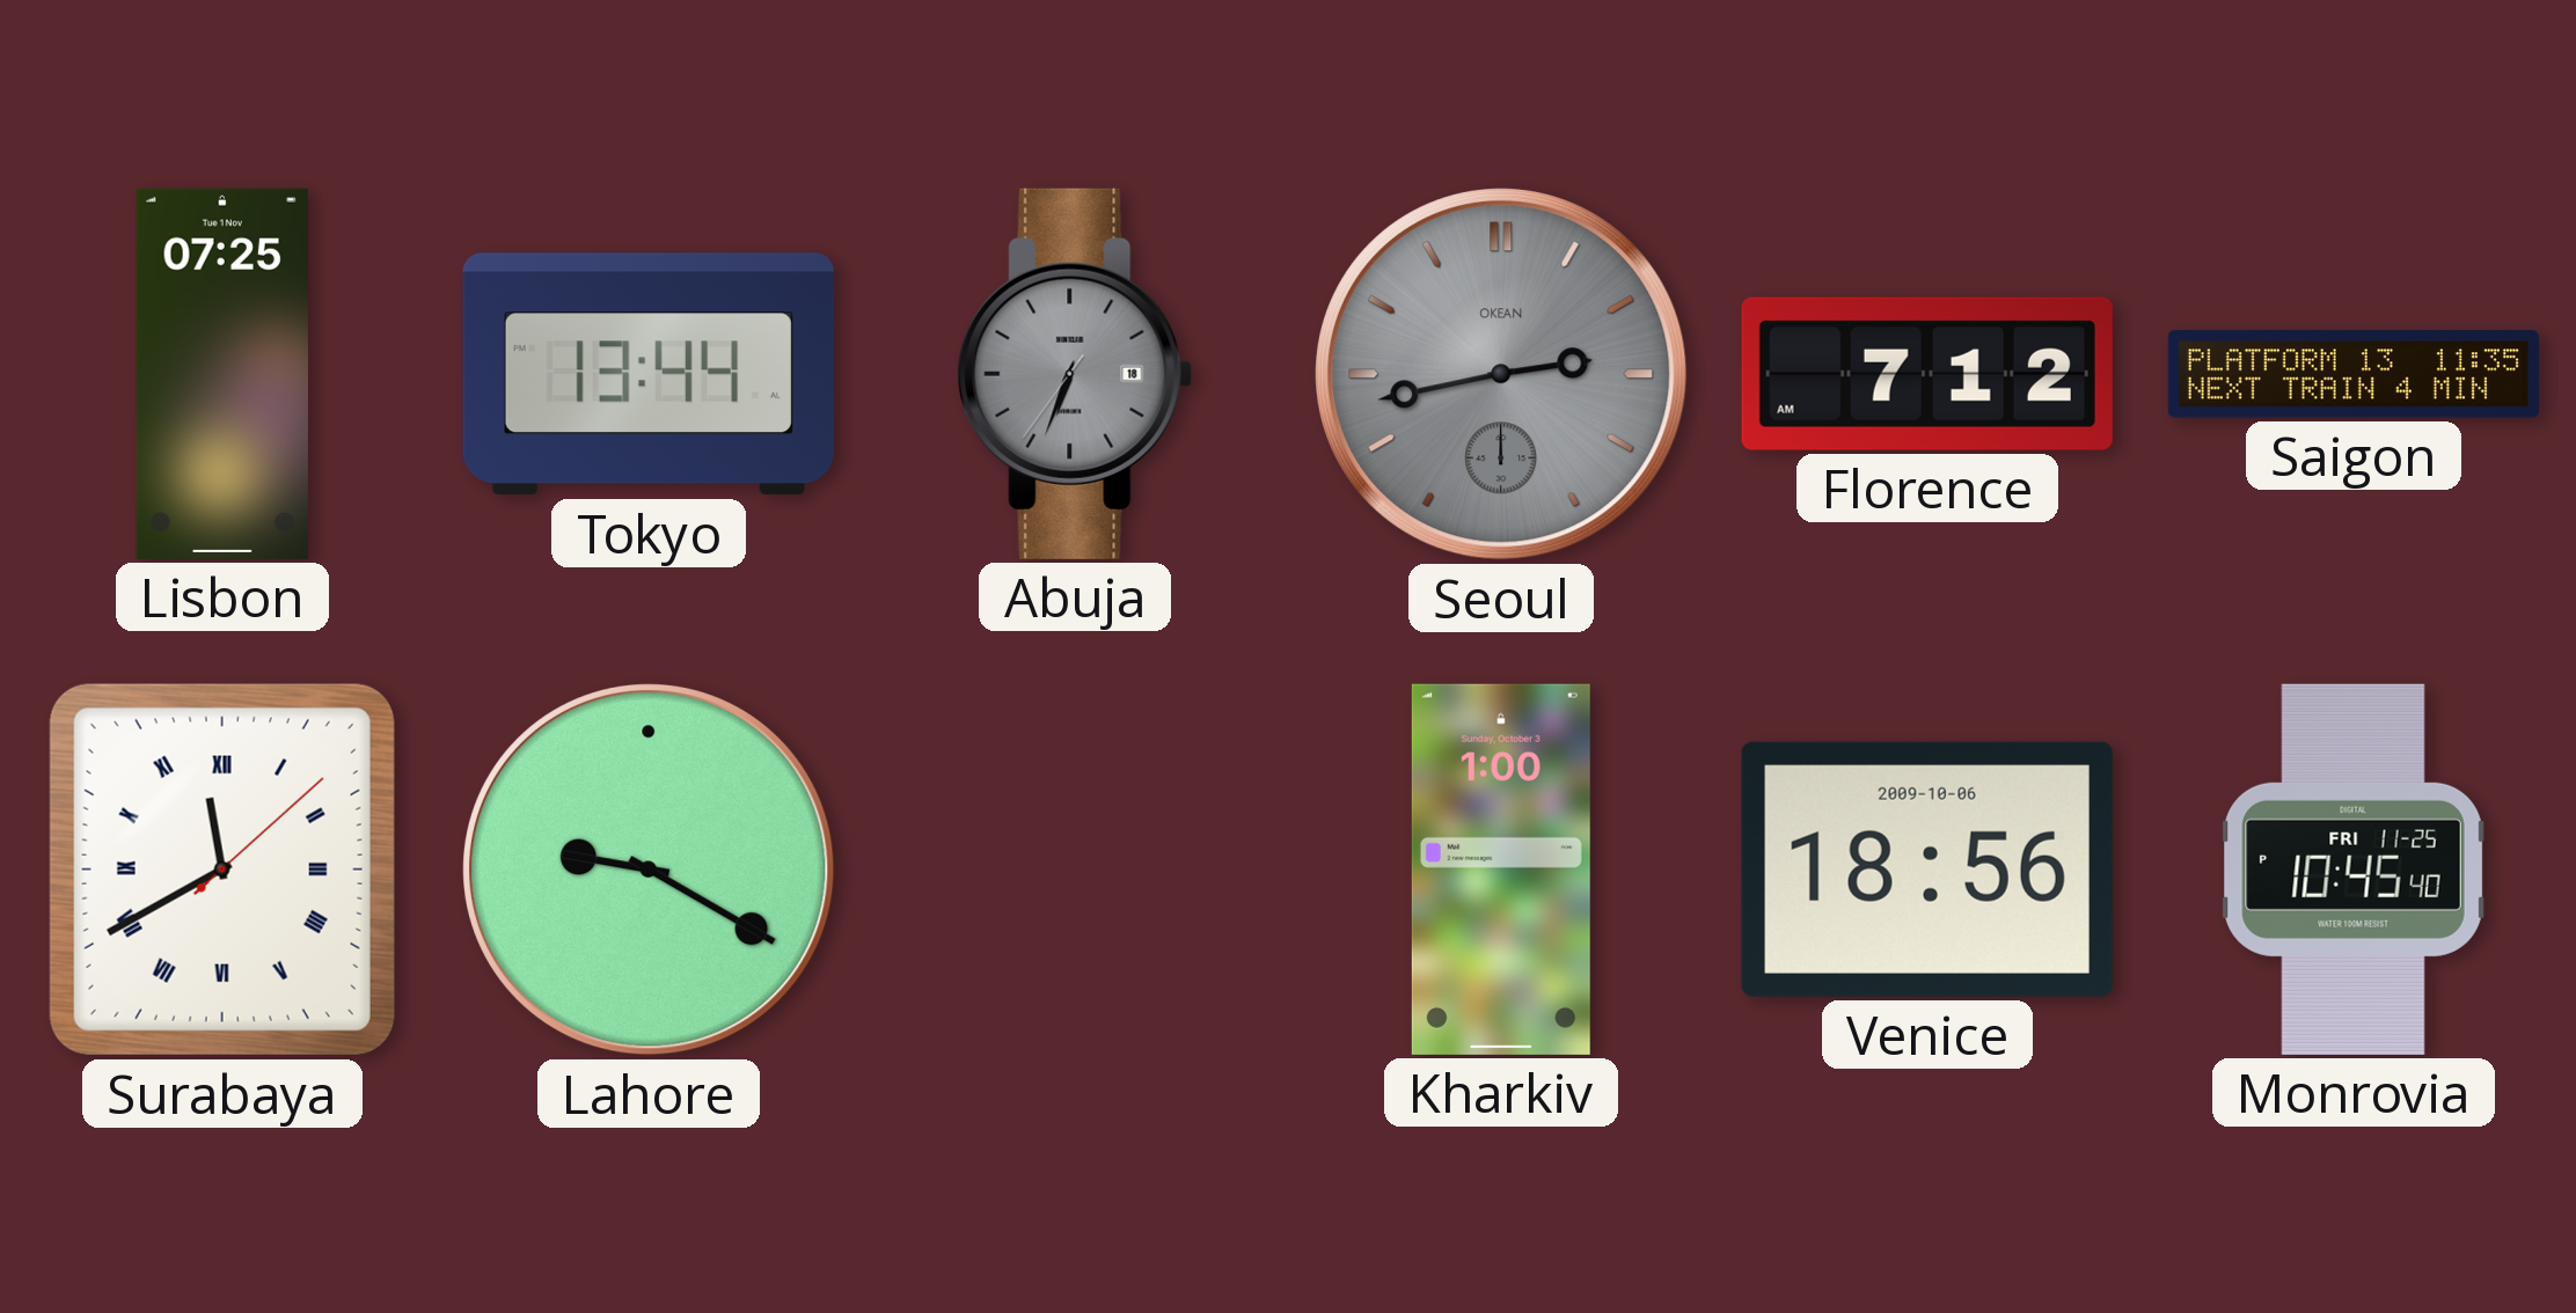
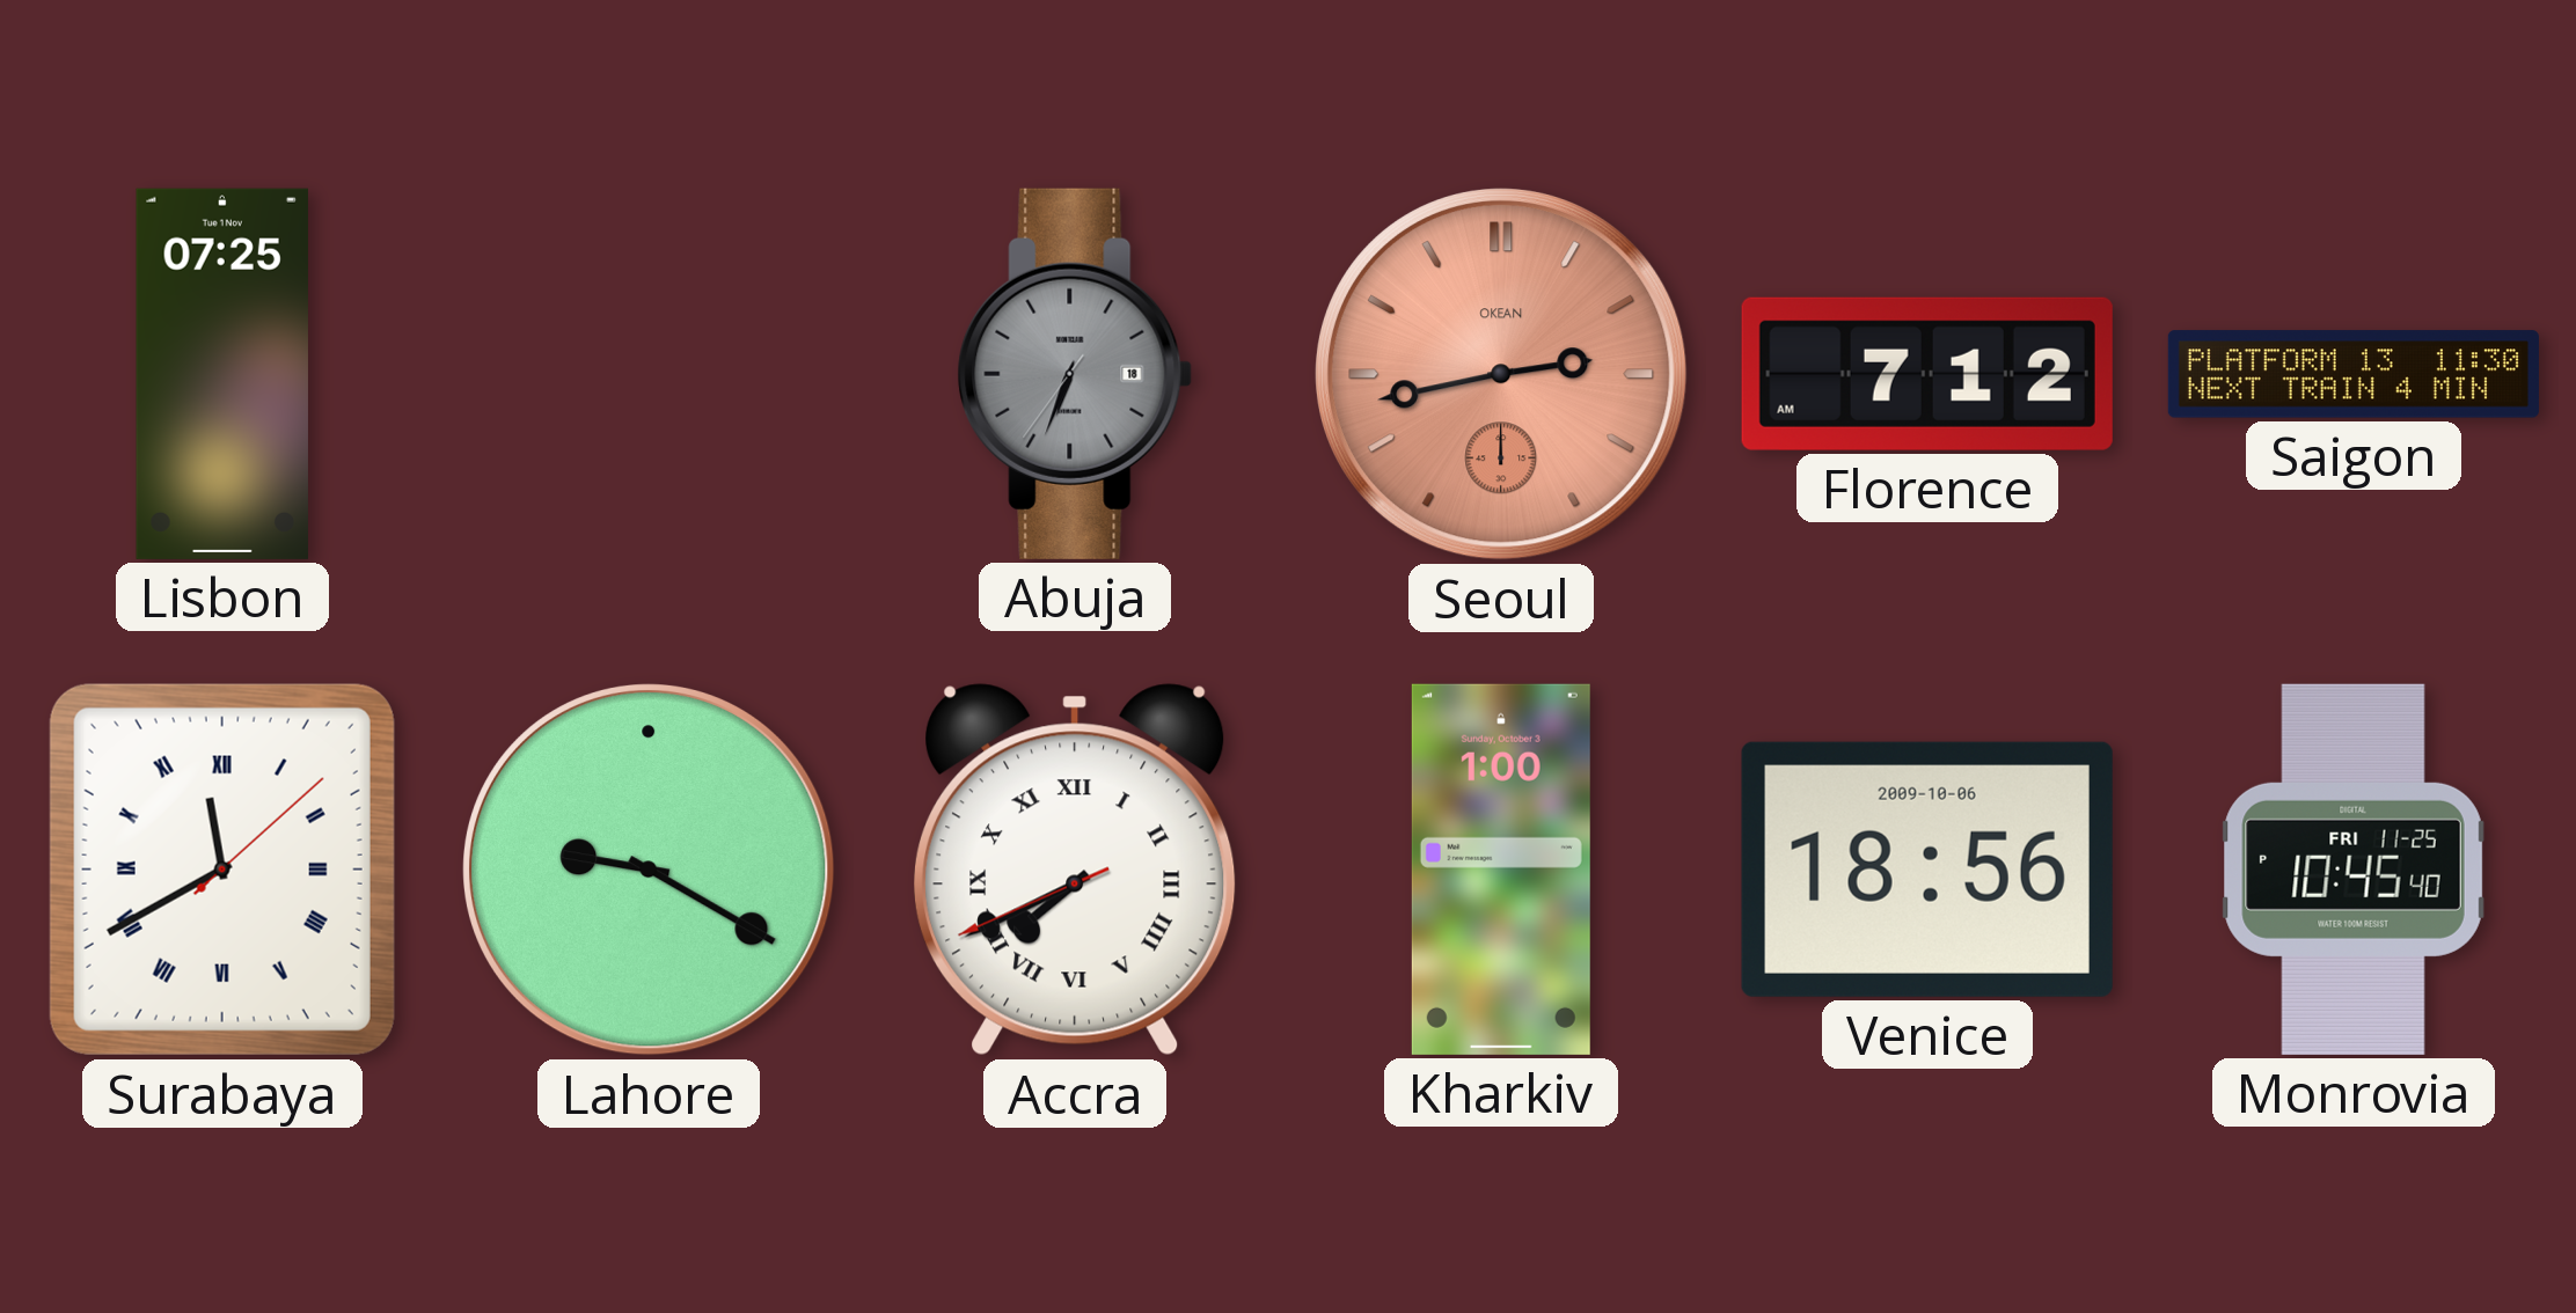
Tokyo: 13:44 -> none (649, 374)
Seoul dial: grey -> salmon (1502, 375)
Saigon: 11:35 -> 11:30 (2354, 374)
Accra: none -> 7:40 (1076, 870)
